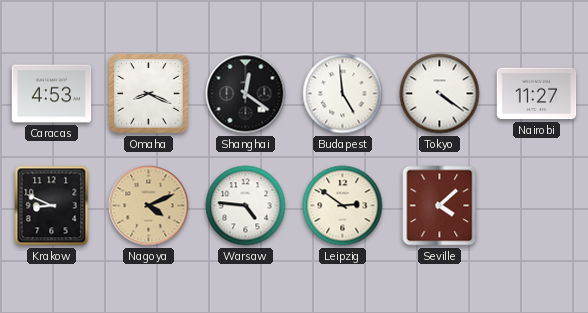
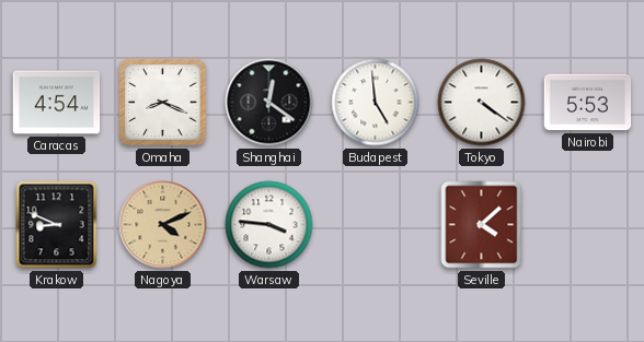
Caracas: 4:53 -> 4:54 (57, 103)
Nairobi: 11:27 -> 5:53 (588, 103)
Warsaw: 4:46 -> 3:46 (269, 225)
Leipzig: 2:51 -> none (343, 206)
